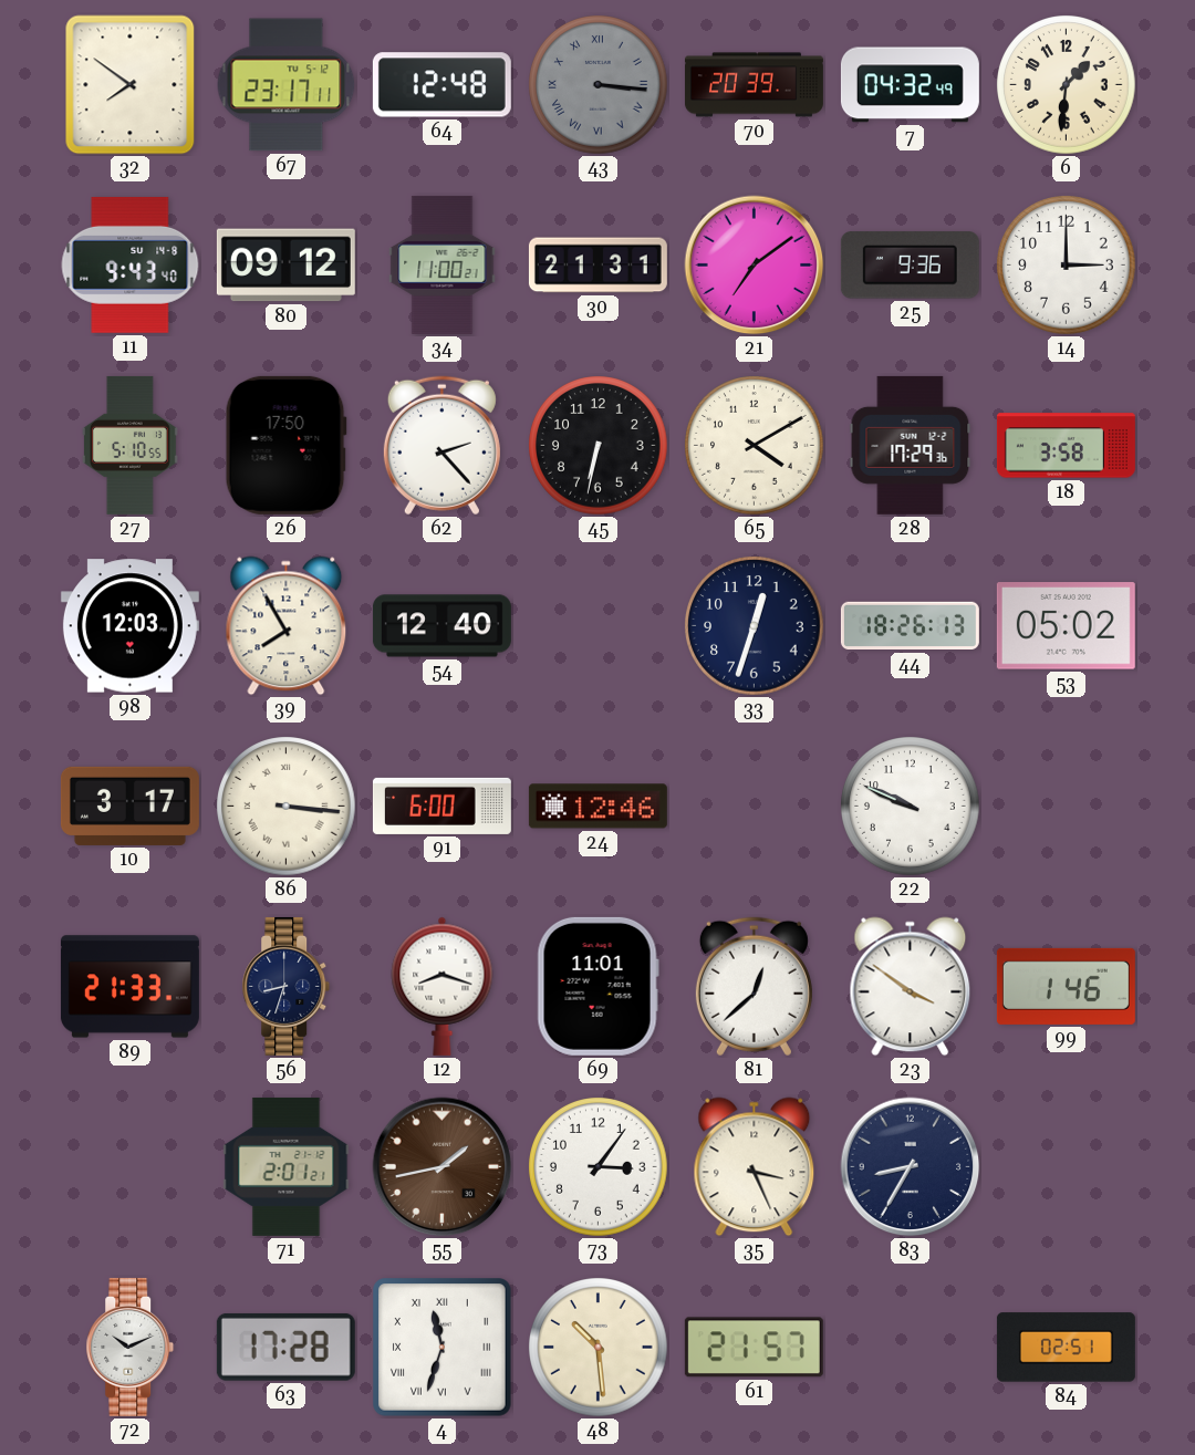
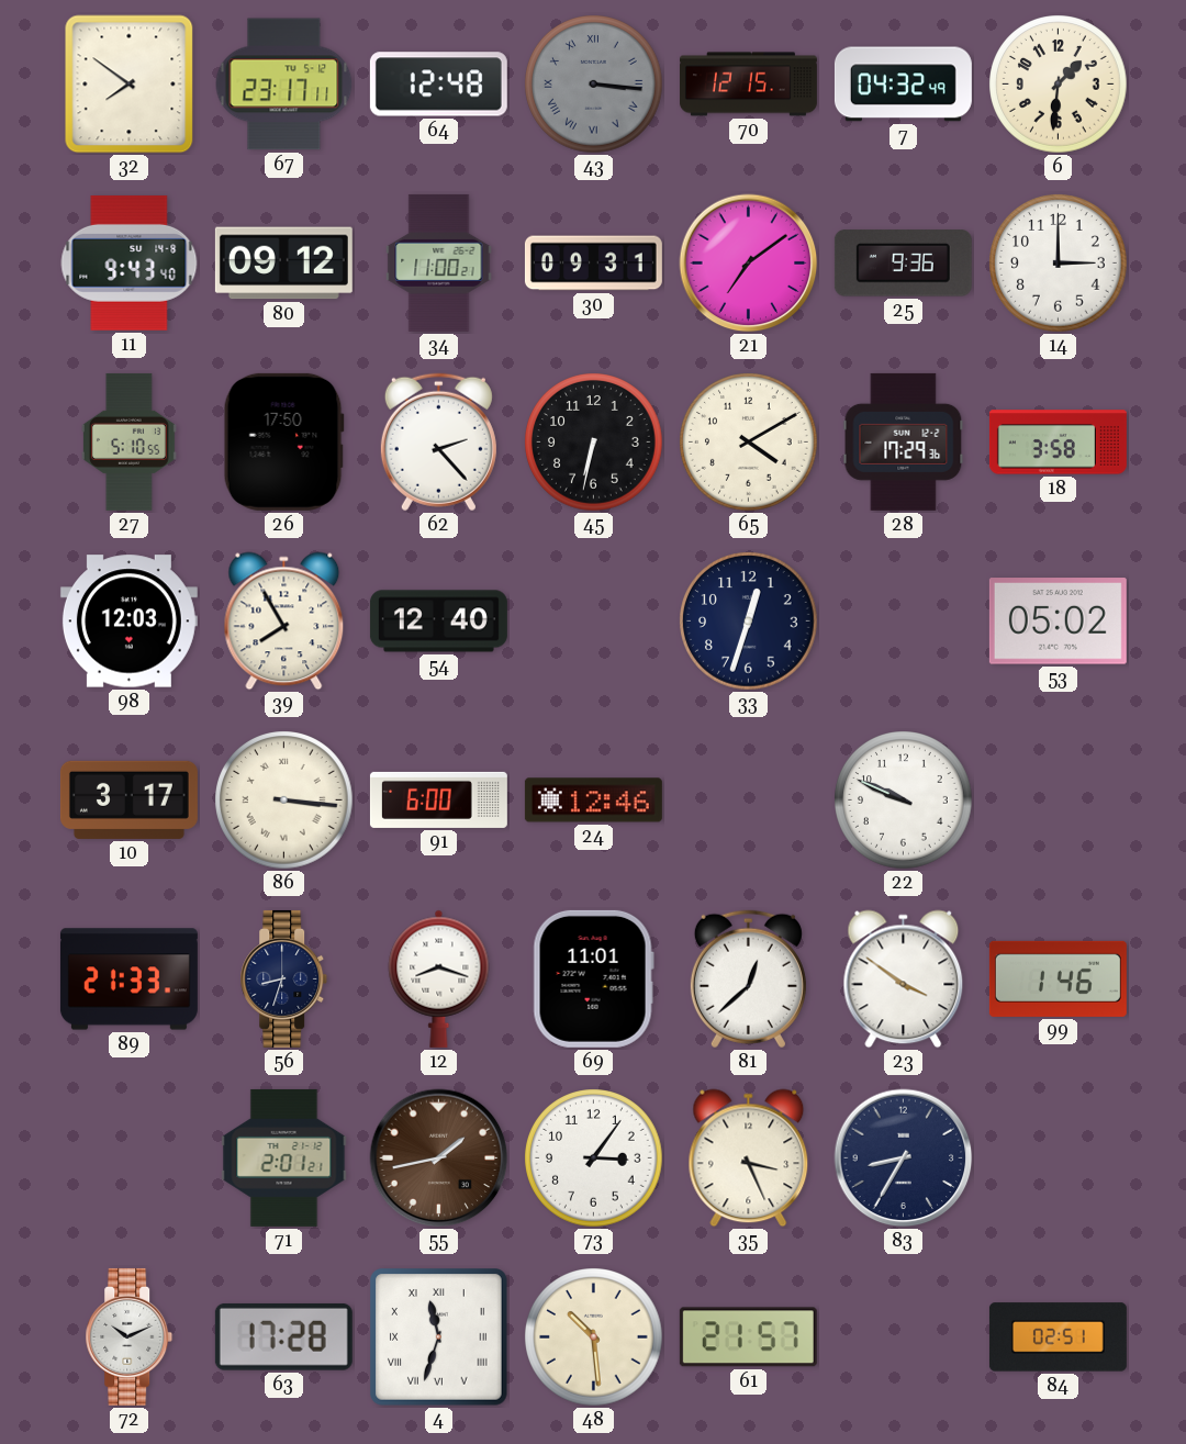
70: 20:39 -> 12:15 (748, 85)
30: 21:31 -> 09:31 (593, 264)
44: 18:26 -> none (910, 626)
